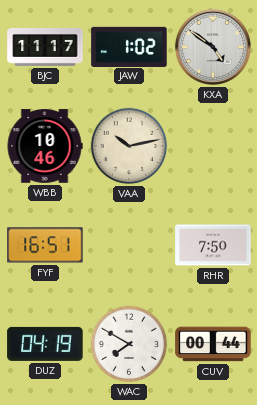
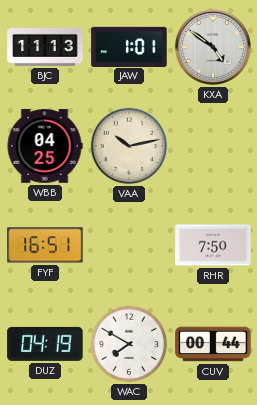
BJC: 11:17 -> 11:13 (45, 47)
JAW: 1:02 -> 1:01 (129, 46)
WBB: 10:46 -> 04:25 (45, 146)
